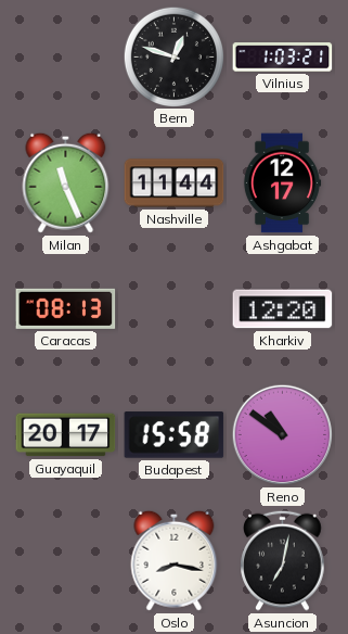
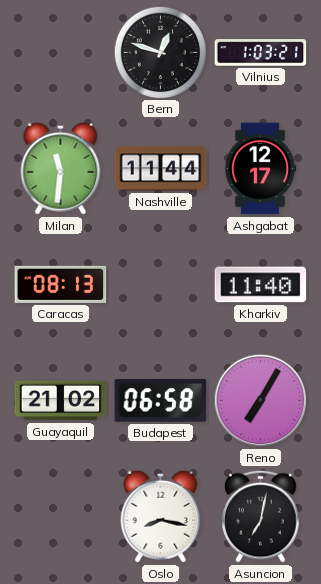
Milan: 11:26 -> 11:31 (61, 168)
Kharkiv: 12:20 -> 11:40 (261, 285)
Guayaquil: 20:17 -> 21:02 (61, 401)
Budapest: 15:58 -> 06:58 (161, 401)
Reno: 10:51 -> 7:05 (261, 401)
